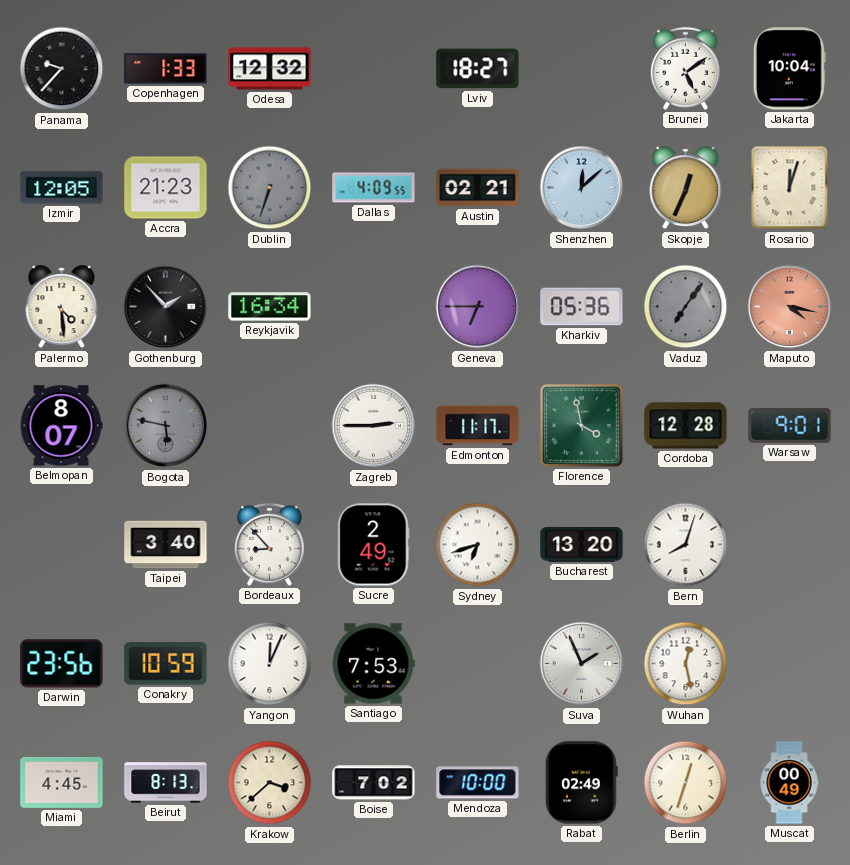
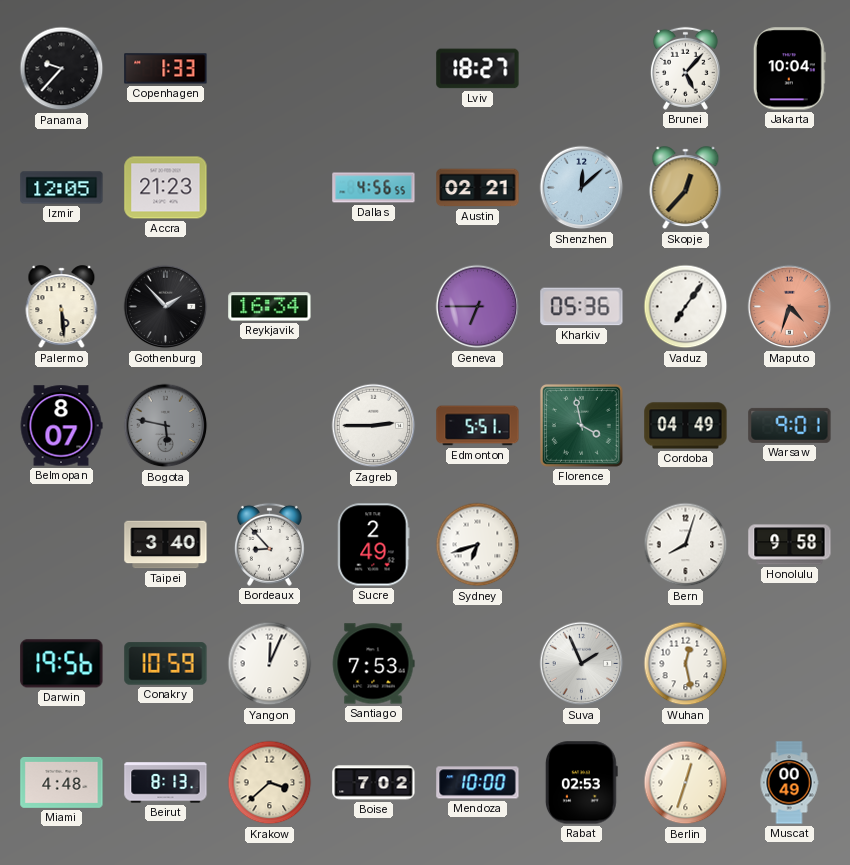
Odesa: 12:32 -> none (270, 69)
Brunei: 5:09 -> 5:07 (685, 68)
Dublin: 6:33 -> none (270, 188)
Dallas: 4:09 -> 4:56 (374, 188)
Skopje: 12:34 -> 12:37 (686, 188)
Rosario: 12:03 -> none (790, 188)
Palermo: 4:29 -> 5:29 (62, 307)
Vaduz dial: grey -> white (686, 307)
Maputo: 4:17 -> 4:33 (790, 307)
Edmonton: 11:17 -> 5:51 (478, 426)
Cordoba: 12:28 -> 04:49 (686, 426)
Bucharest: 13:20 -> none (582, 545)
Honolulu: none -> 9:58 (790, 545)
Darwin: 23:56 -> 19:56 (62, 664)
Miami: 4:45 -> 4:48 (62, 782)
Rabat: 02:49 -> 02:53 (581, 783)
